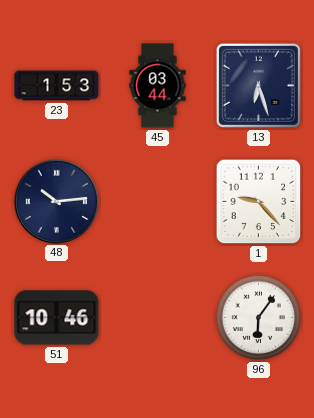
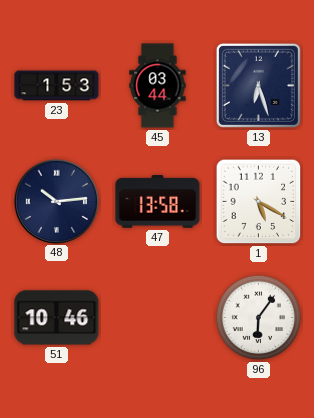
47: none -> 13:58 (158, 202)
1: 9:23 -> 5:20 (259, 202)
